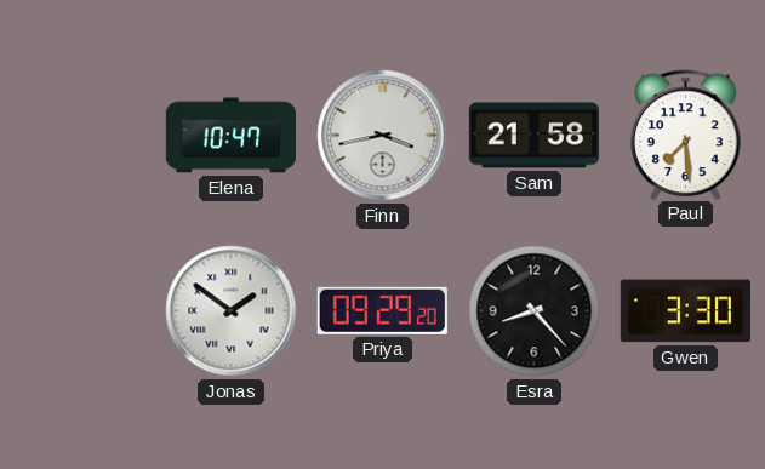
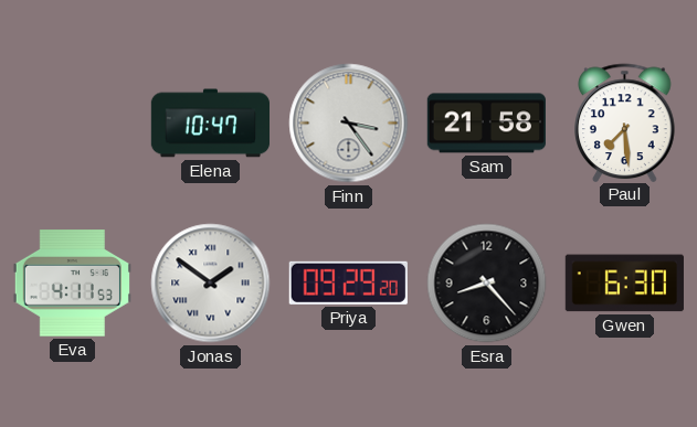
Finn: 3:43 -> 3:24 (349, 124)
Eva: none -> 4:11 (72, 284)
Gwen: 3:30 -> 6:30 (624, 284)
